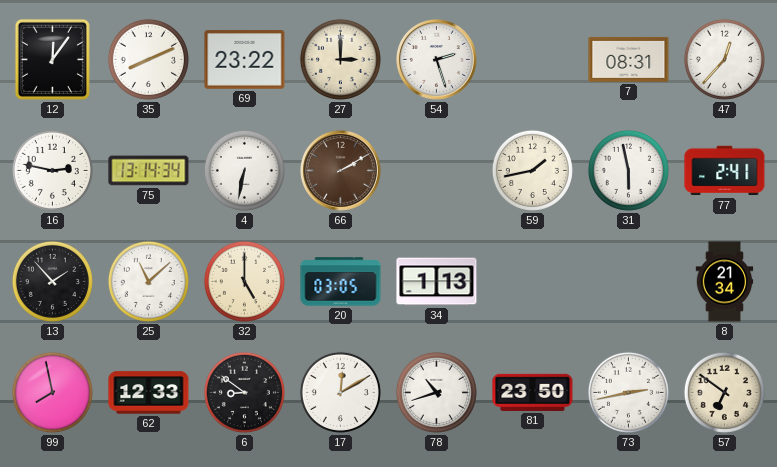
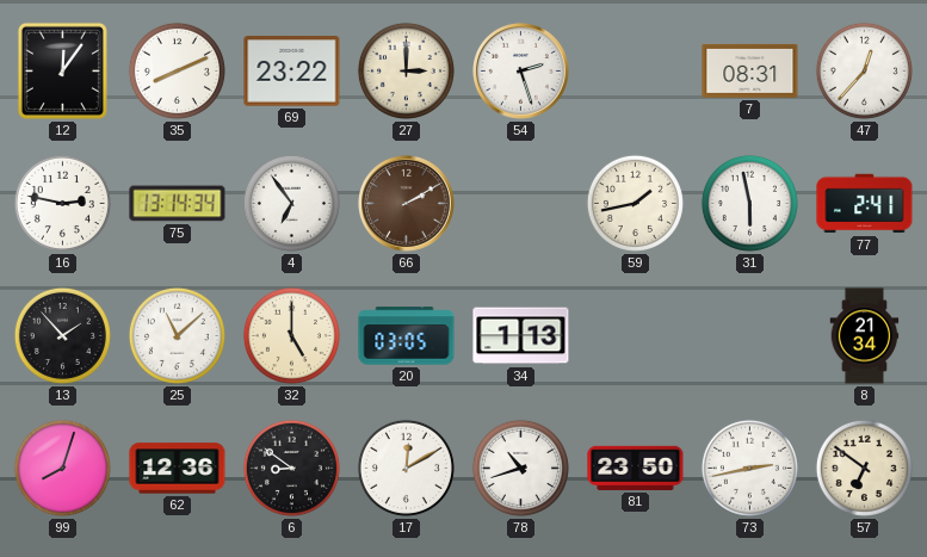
4: 6:32 -> 6:54 (291, 203)
99: 7:58 -> 8:03 (62, 468)
62: 12:33 -> 12:36 (178, 469)
